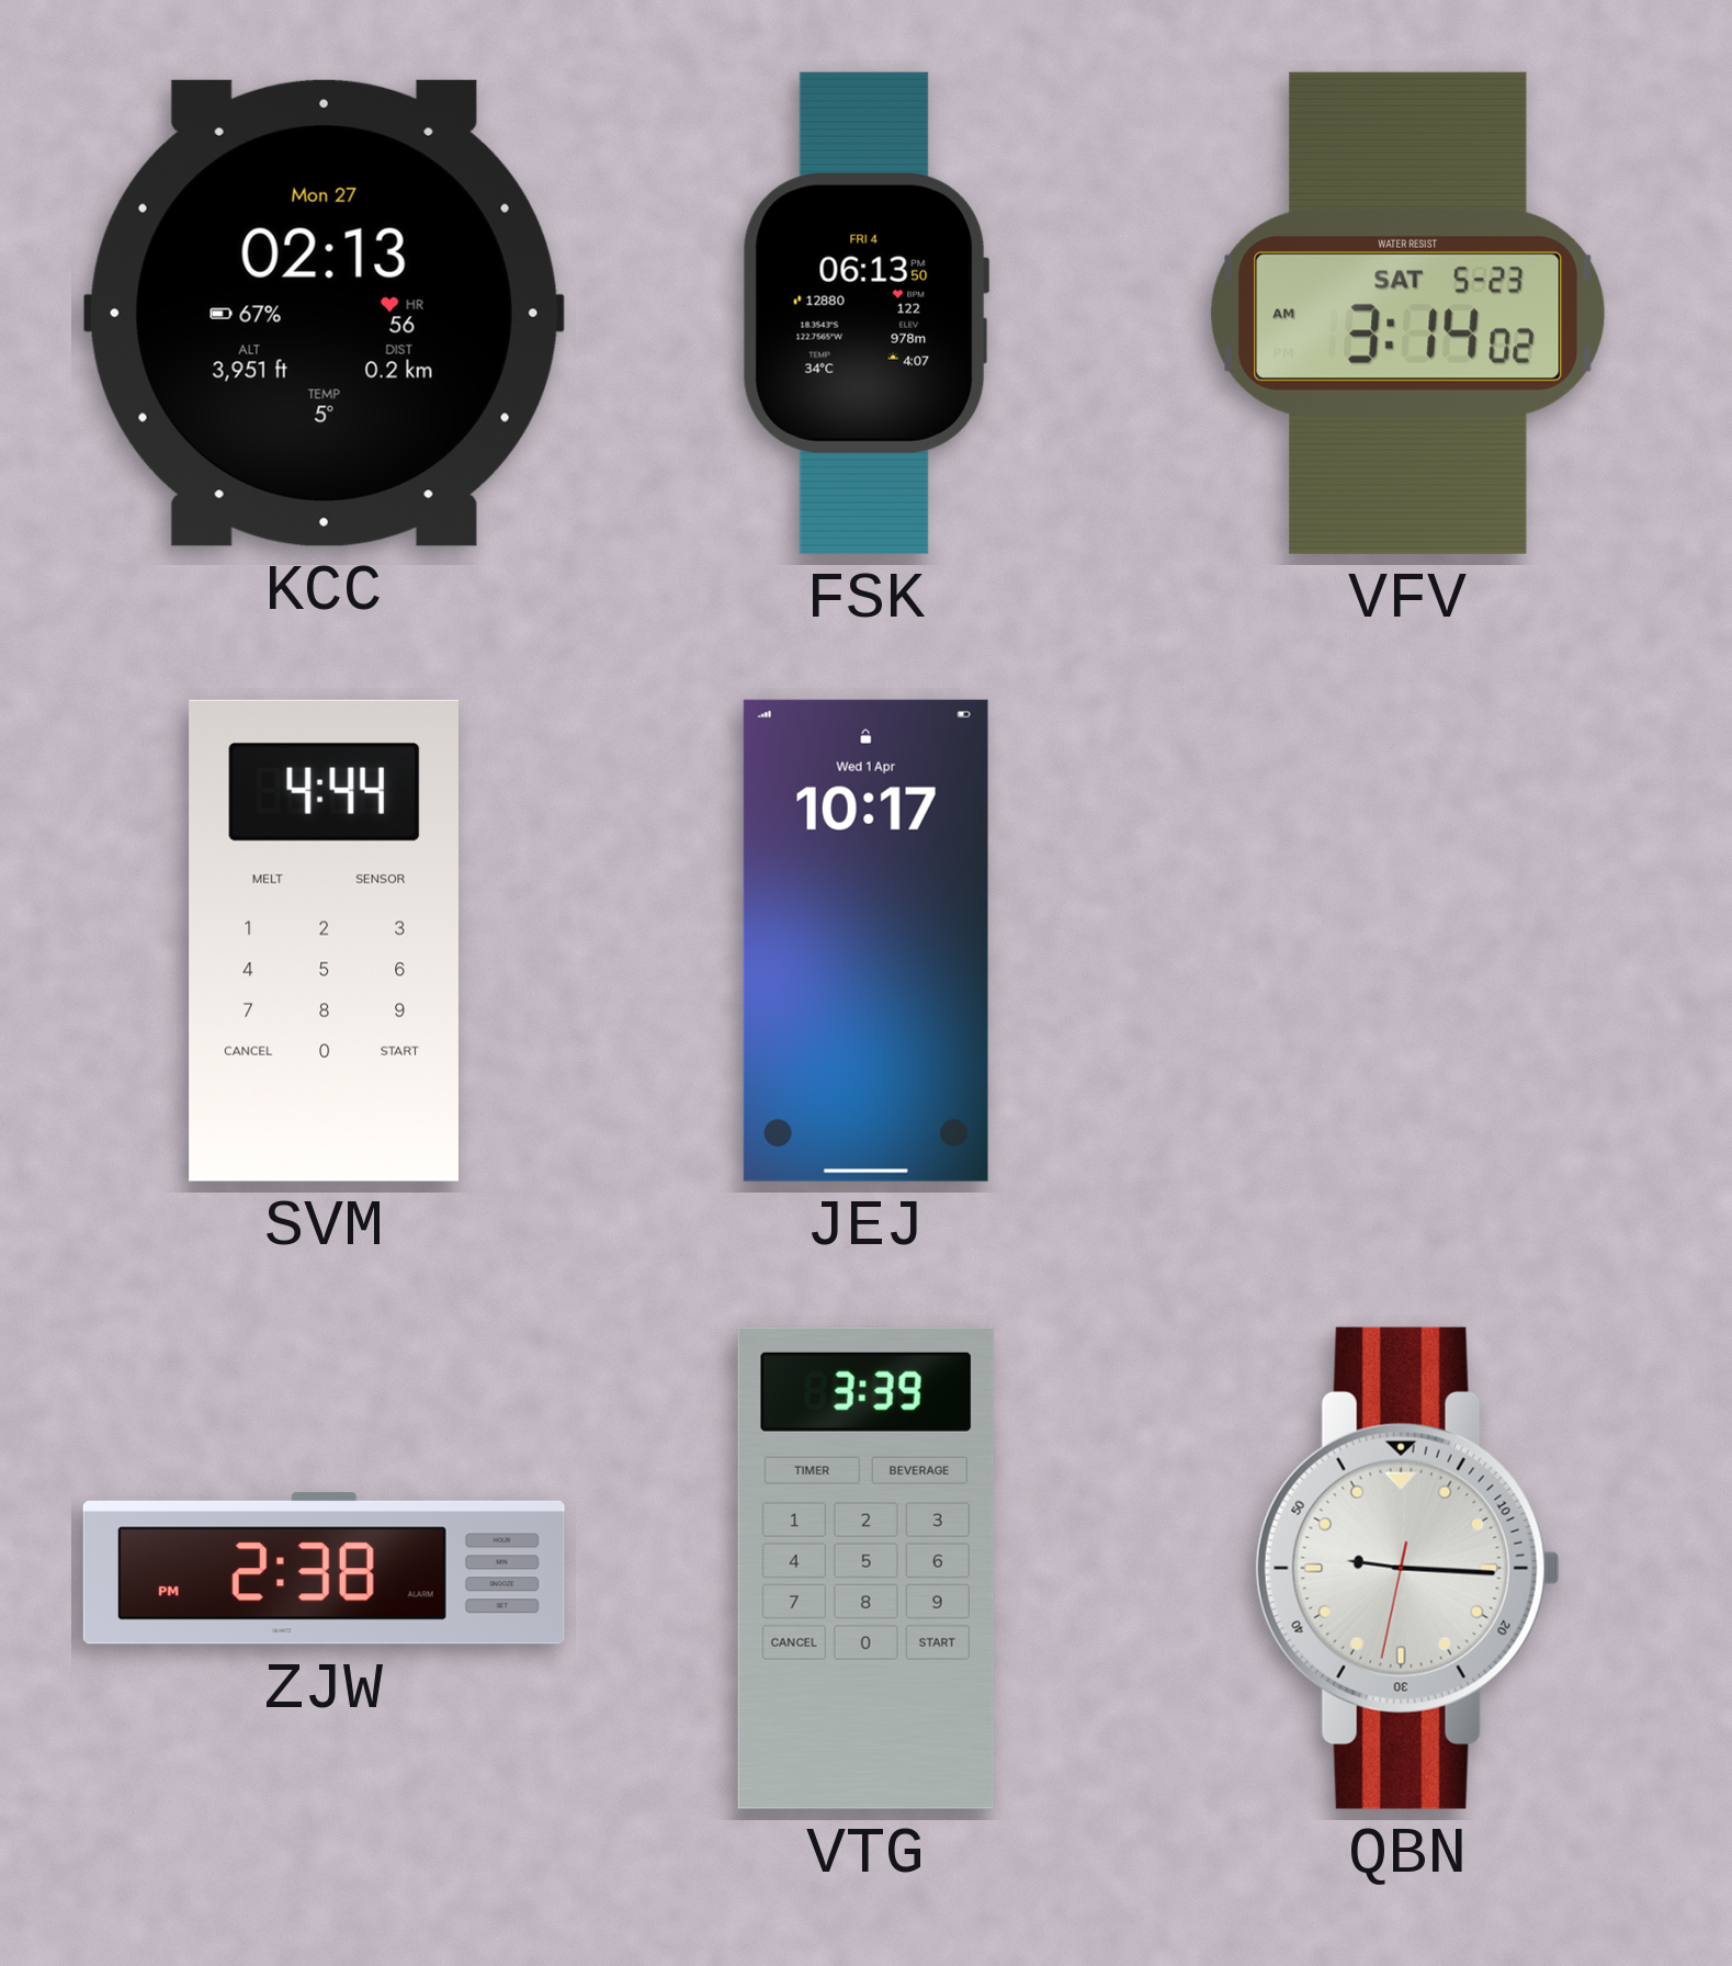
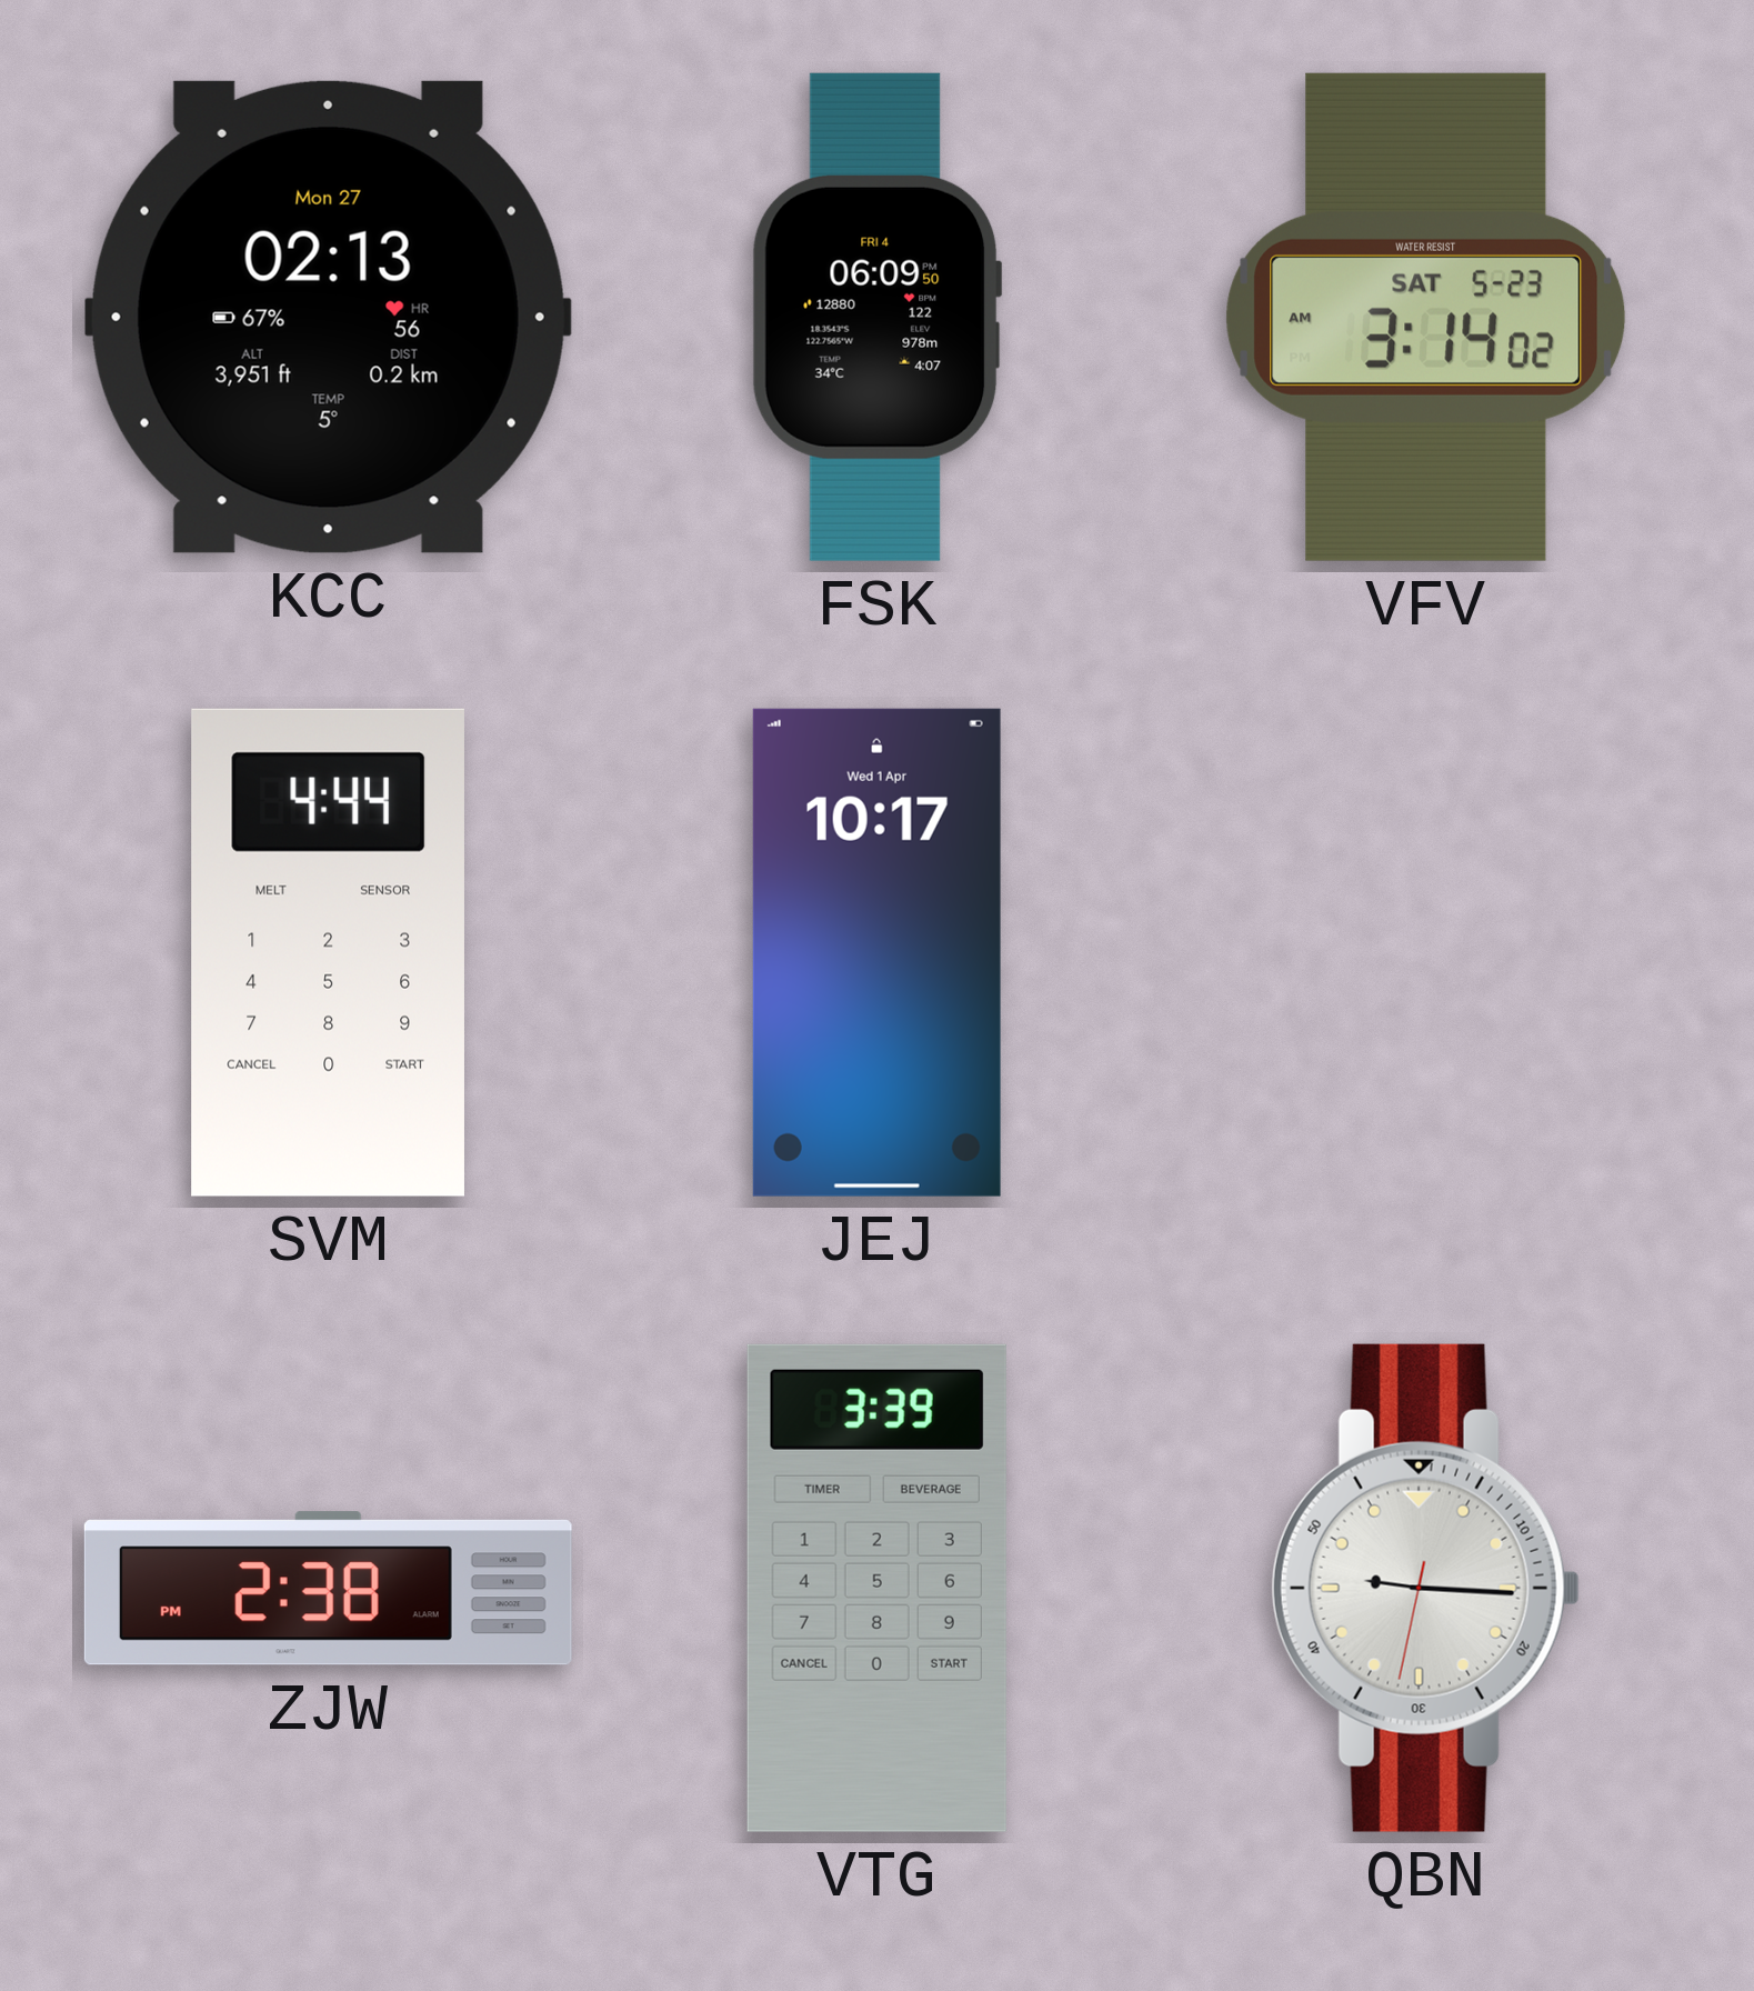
FSK: 06:13 -> 06:09 (876, 317)
